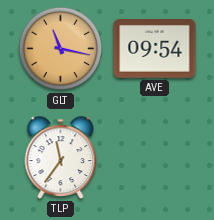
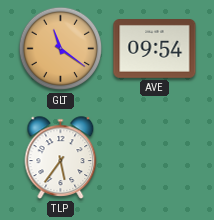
GLT: 11:17 -> 11:21 (61, 49)
TLP: 11:36 -> 5:36 (61, 158)
